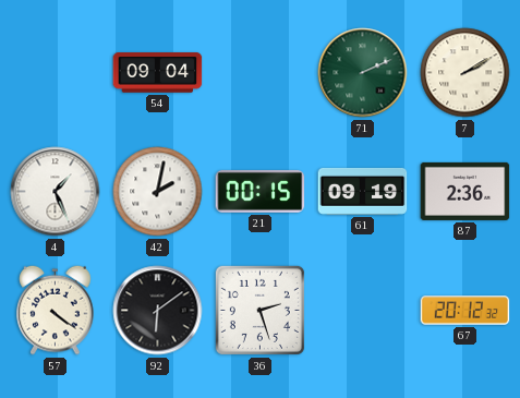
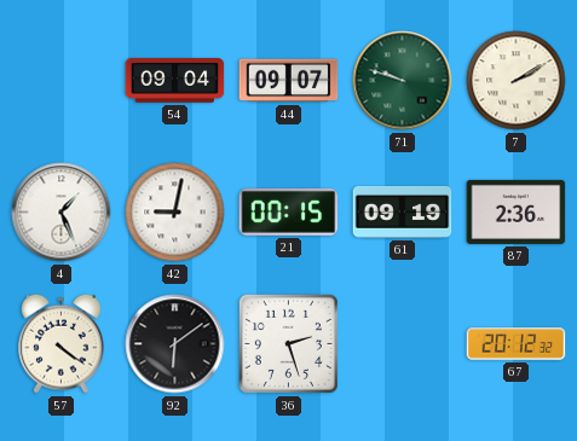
44: none -> 09:07 (289, 81)
71: 2:11 -> 9:48 (403, 81)
42: 2:02 -> 9:02 (175, 213)
